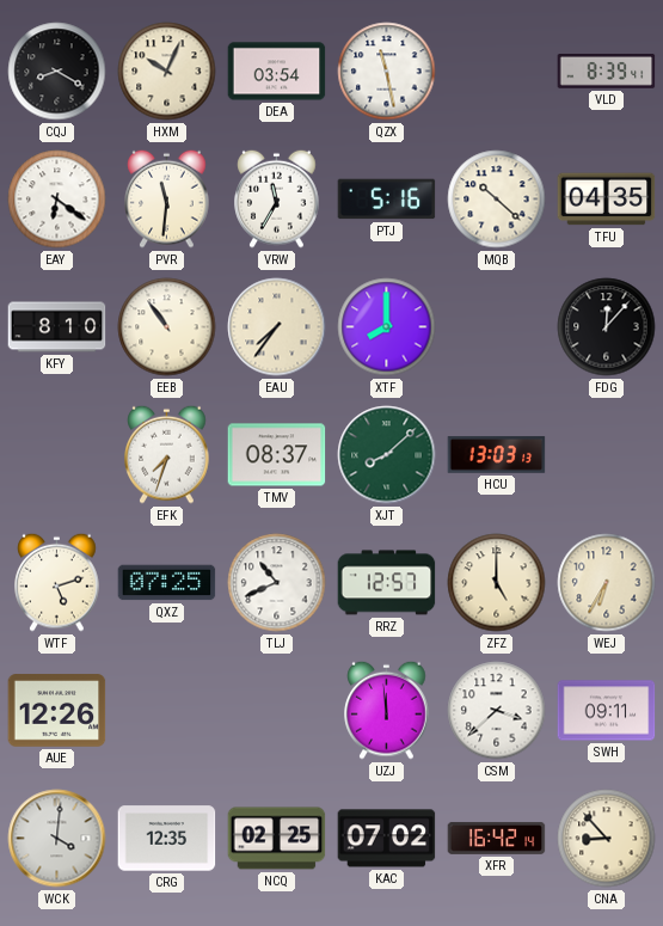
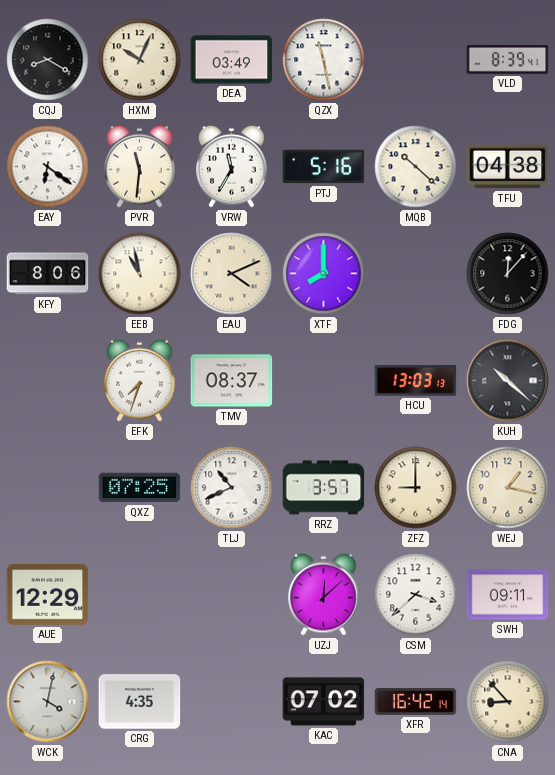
DEA: 03:54 -> 03:49 (232, 60)
TFU: 04:35 -> 04:38 (508, 167)
KFY: 8:10 -> 8:06 (48, 274)
EEB: 10:54 -> 10:58 (140, 274)
EAU: 7:36 -> 4:11 (232, 274)
XJT: 8:08 -> none (387, 455)
KUH: none -> 10:22 (508, 381)
WTF: 5:12 -> none (57, 582)
RRZ: 12:57 -> 3:57 (324, 488)
ZFZ: 5:00 -> 9:00 (416, 488)
WEJ: 6:35 -> 1:17 (508, 488)
AUE: 12:26 -> 12:29 (48, 595)
UZJ: 11:59 -> 12:08 (324, 594)
WCK: 4:01 -> 4:02 (48, 702)
CRG: 12:35 -> 4:35 (140, 702)
NCQ: 02:25 -> none (277, 839)
